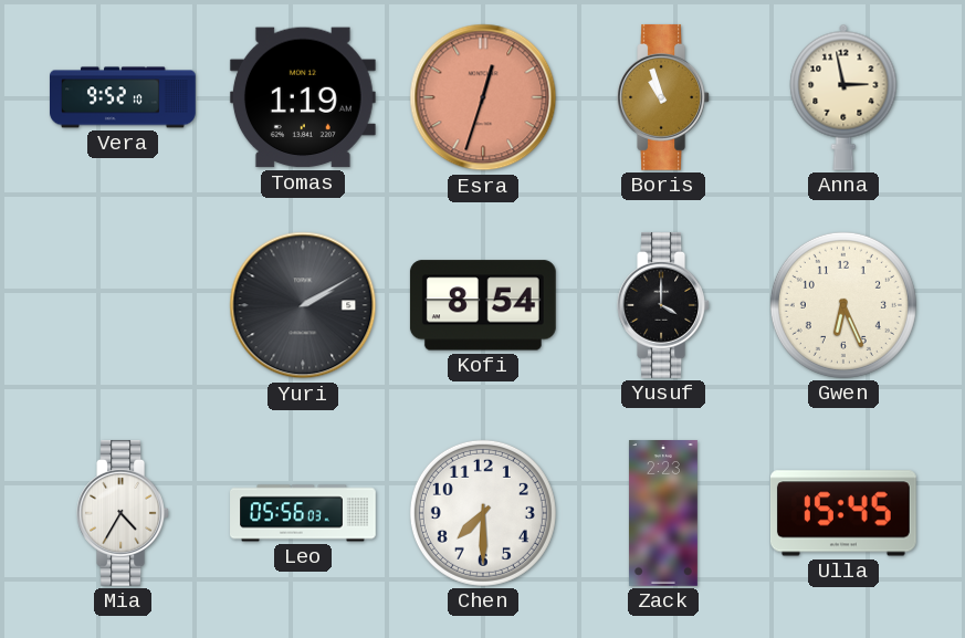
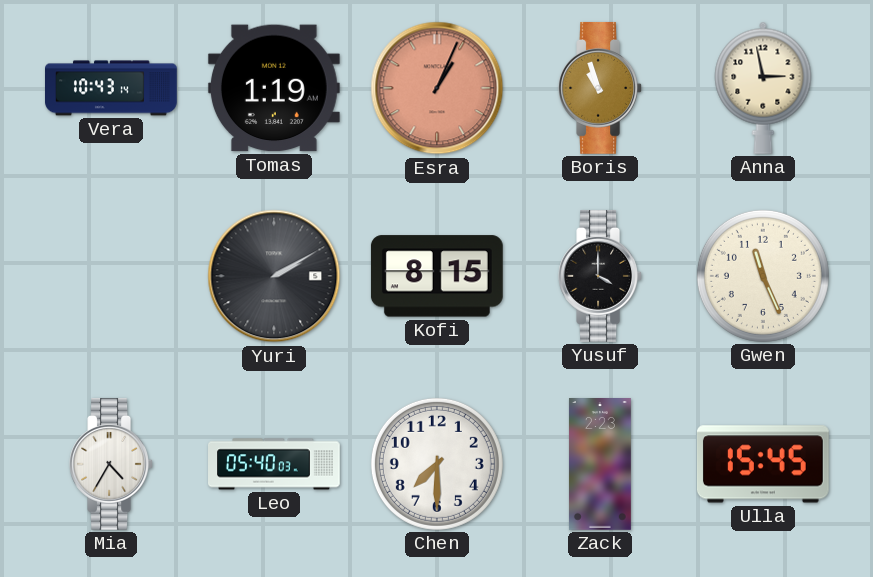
Vera: 9:52 -> 10:43 (112, 88)
Esra: 12:33 -> 1:04 (437, 88)
Kofi: 8:54 -> 8:15 (437, 276)
Gwen: 6:26 -> 11:26 (763, 276)
Leo: 05:56 -> 05:40 (275, 464)
